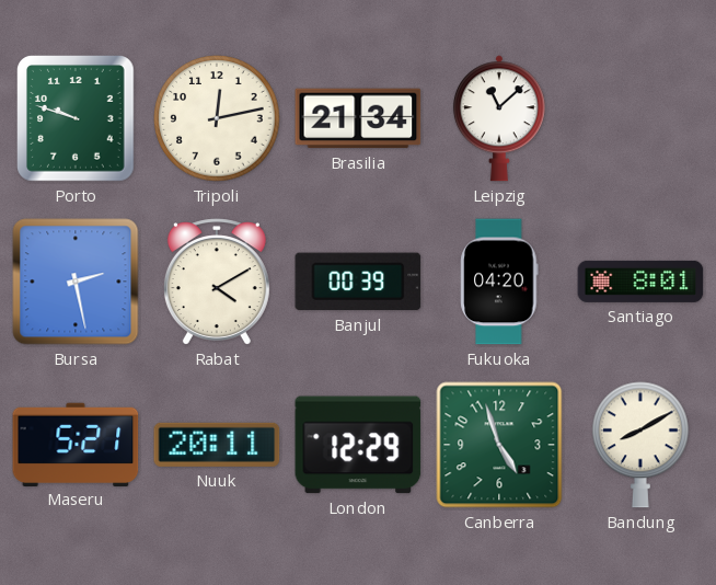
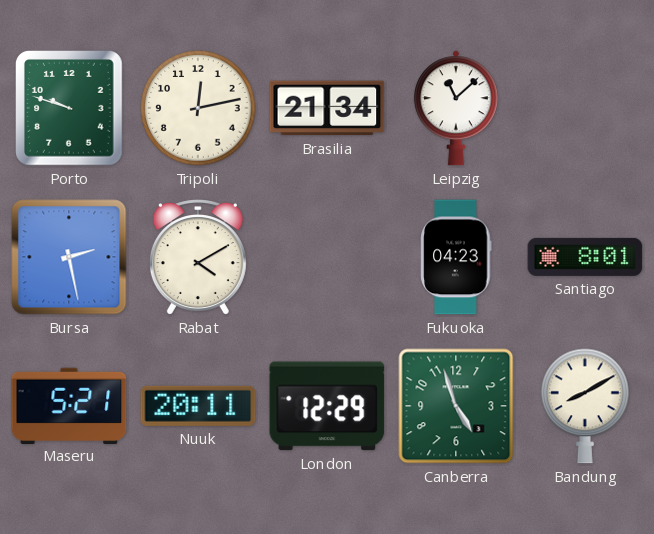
Banjul: 00:39 -> none (358, 282)
Fukuoka: 04:20 -> 04:23 (456, 257)
